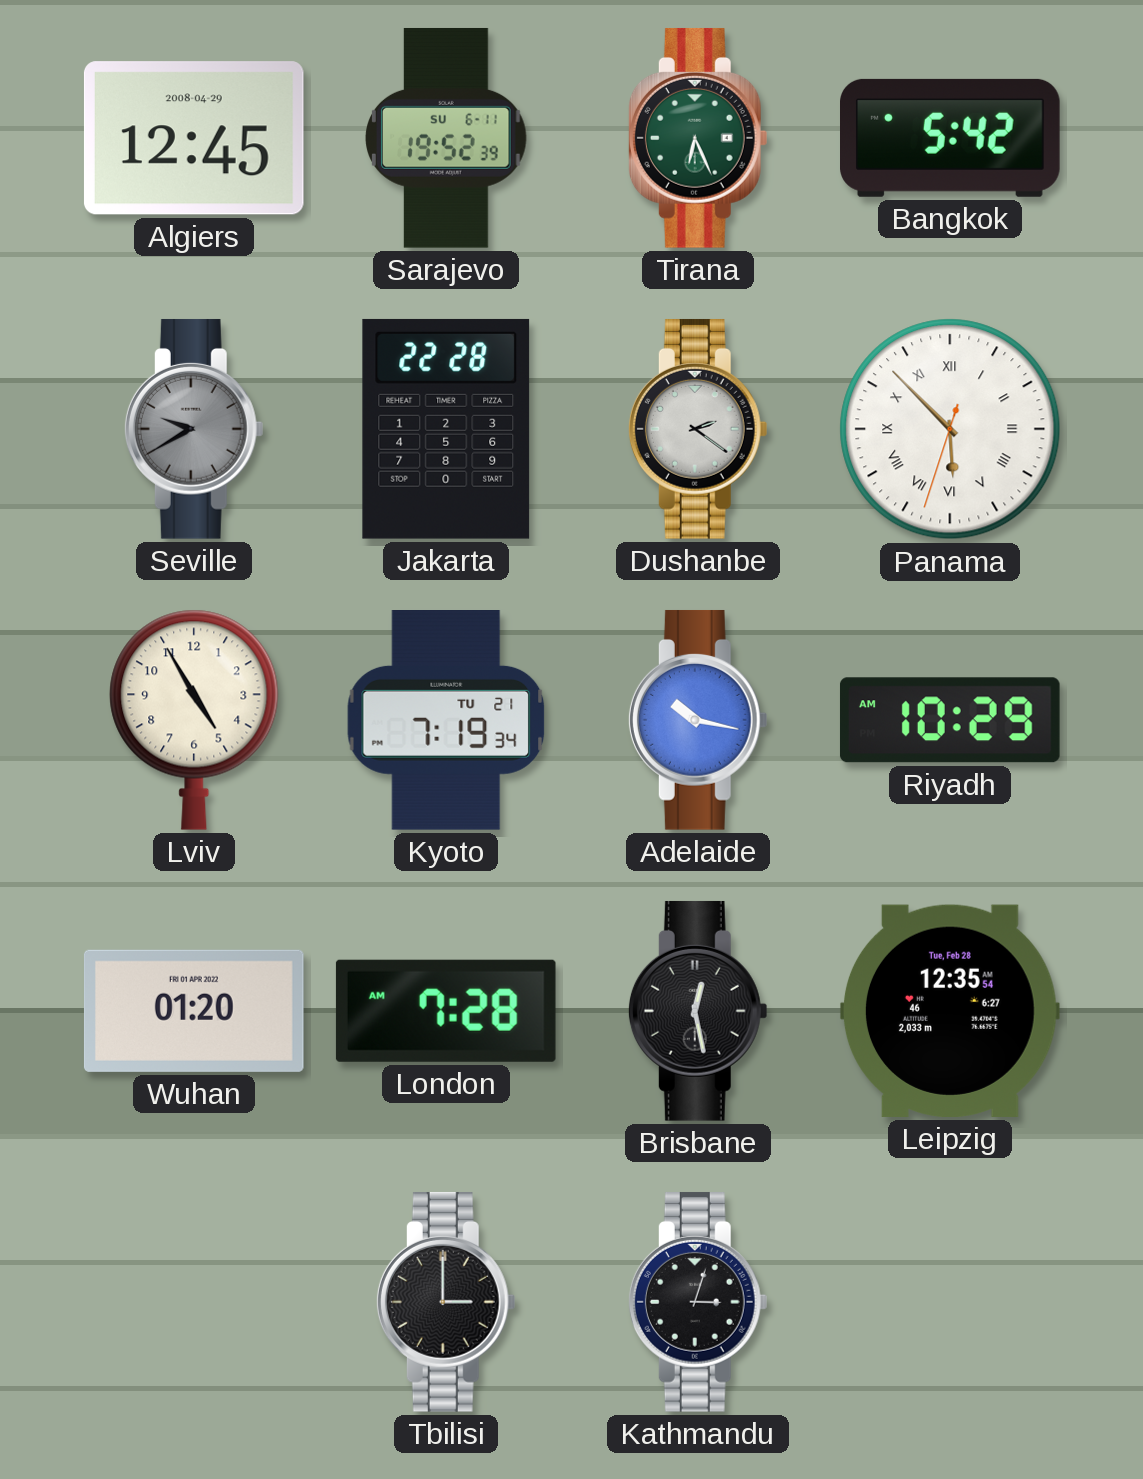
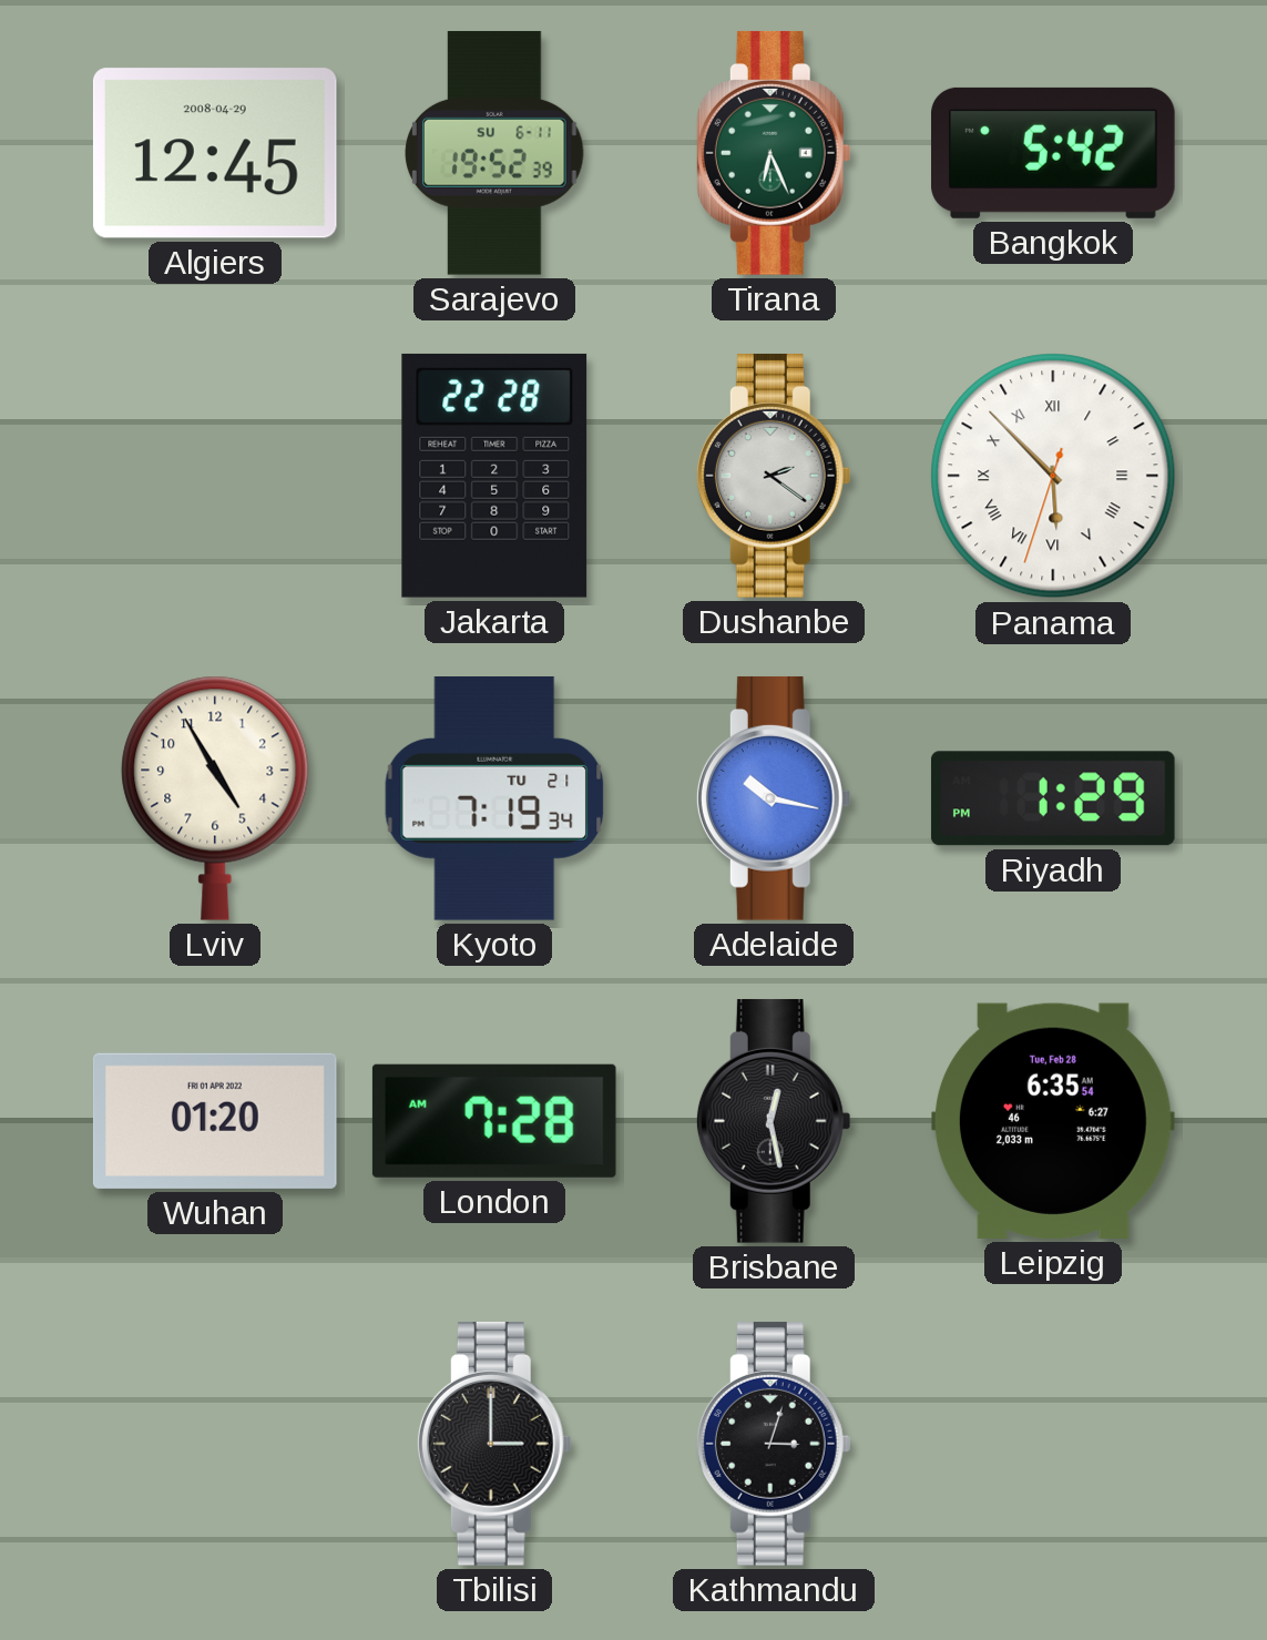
Seville: 9:40 -> none (194, 429)
Riyadh: 10:29 -> 1:29 (1053, 798)
Leipzig: 12:35 -> 6:35 (1053, 1121)
